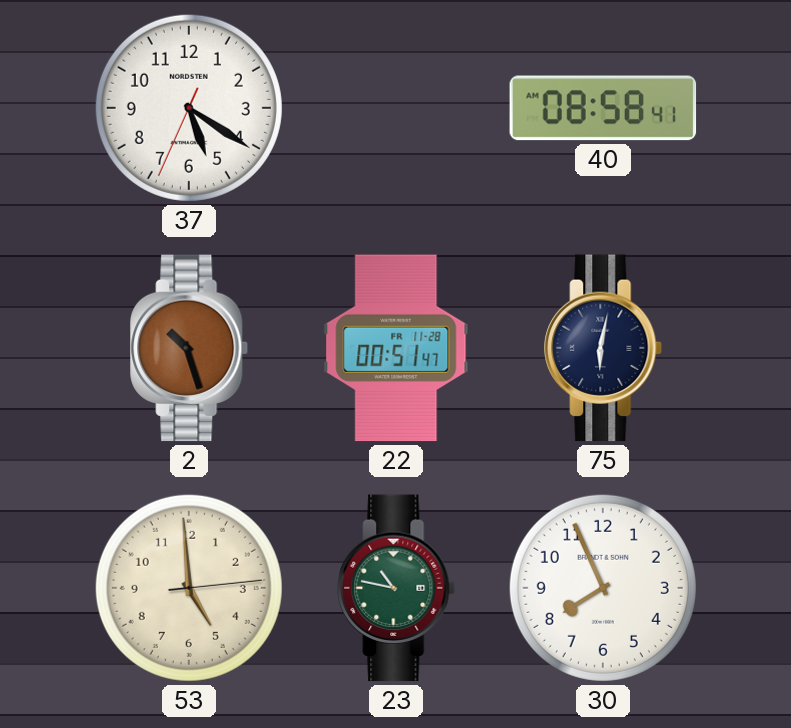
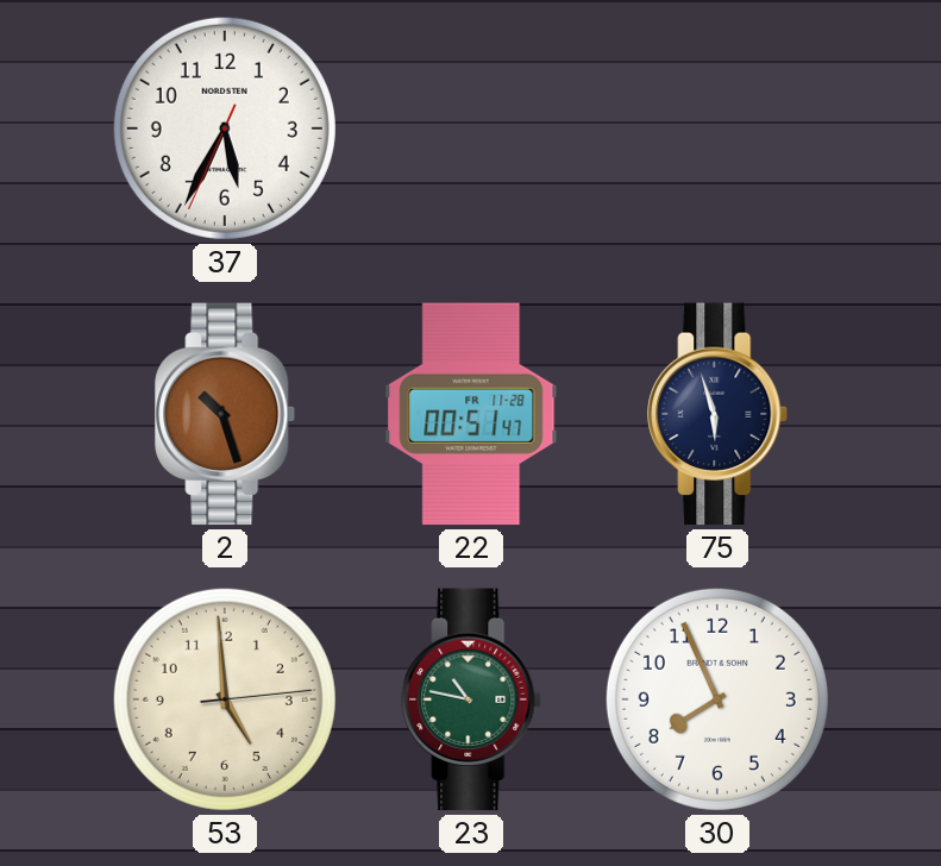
37: 5:20 -> 5:34 (225, 128)
40: 08:58 -> none (603, 108)
75: 6:02 -> 5:57 (719, 414)
